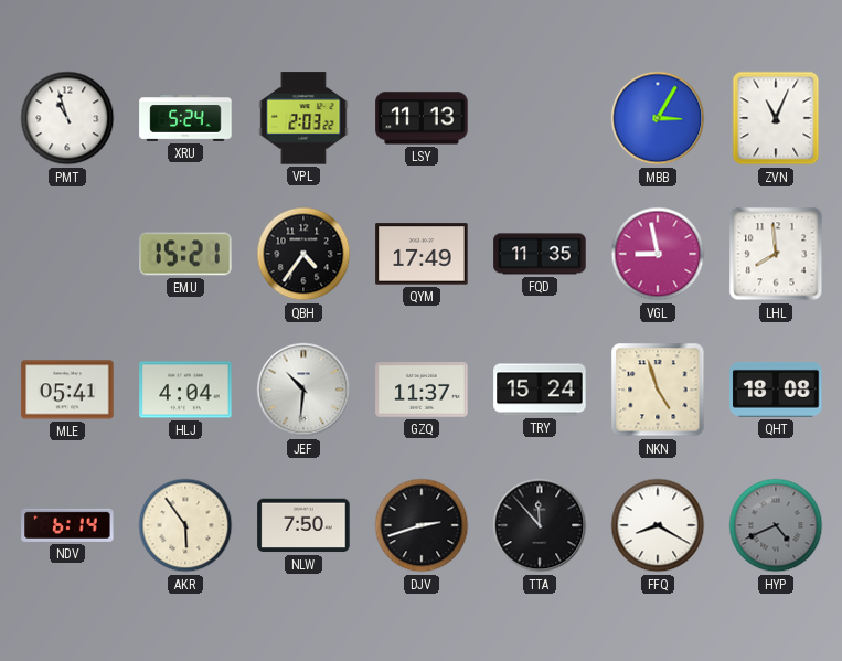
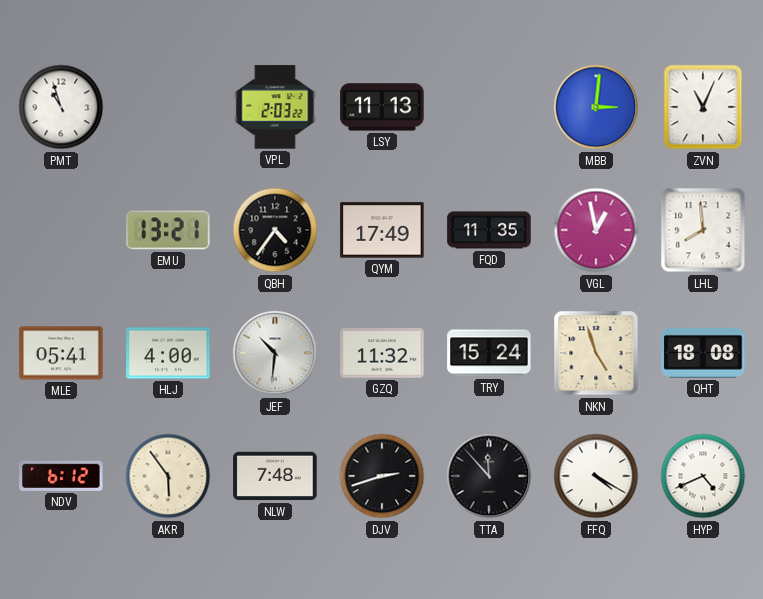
XRU: 5:24 -> none (185, 118)
MBB: 3:05 -> 3:01 (596, 107)
EMU: 15:21 -> 13:21 (168, 230)
VGL: 8:58 -> 12:58 (596, 230)
HLJ: 4:04 -> 4:00 (168, 353)
GZQ: 11:37 -> 11:32 (382, 354)
NDV: 6:14 -> 6:12 (61, 476)
NLW: 7:50 -> 7:48 (275, 476)
FFQ: 8:20 -> 4:20 (596, 476)
HYP dial: grey -> white (703, 476)
